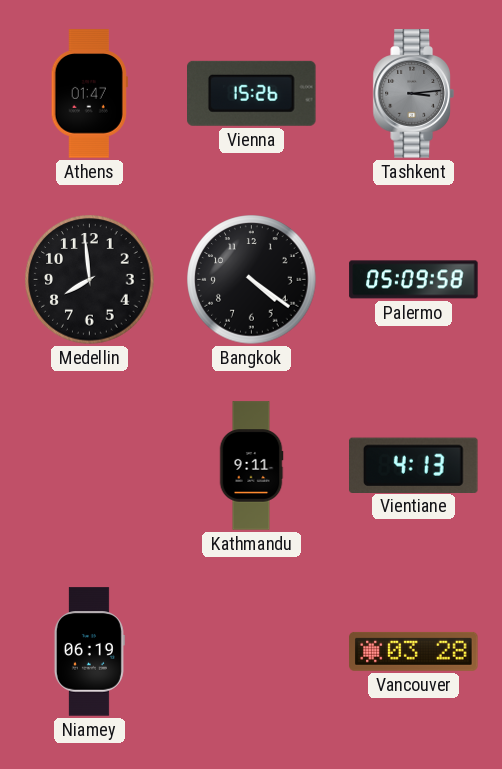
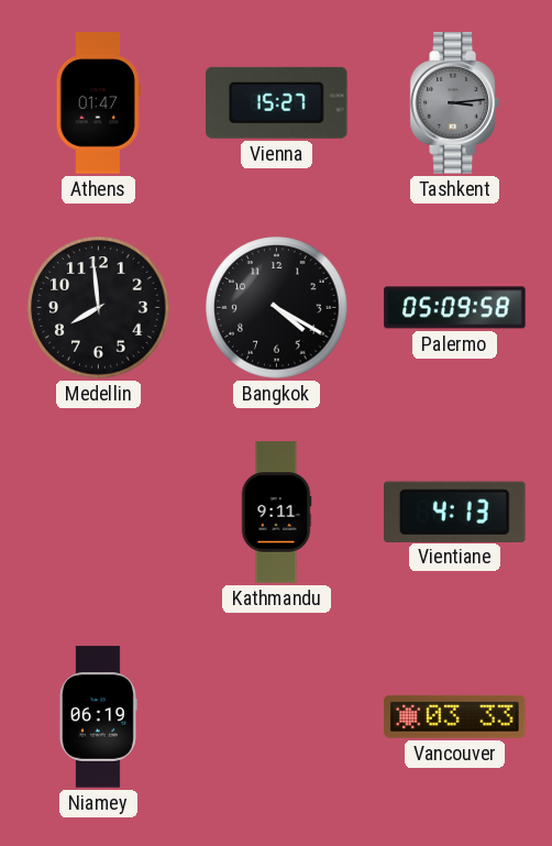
Vienna: 15:26 -> 15:27 (277, 102)
Bangkok: 4:21 -> 4:20 (277, 308)
Vancouver: 03:28 -> 03:33 (455, 716)
